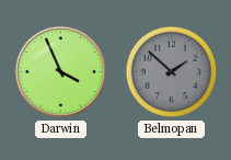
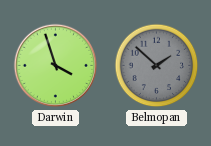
Darwin: 3:56 -> 3:57 (56, 66)
